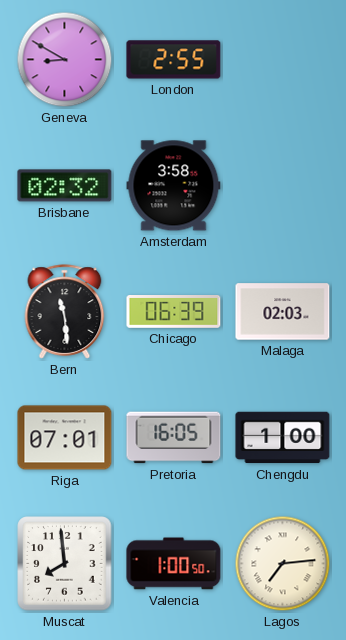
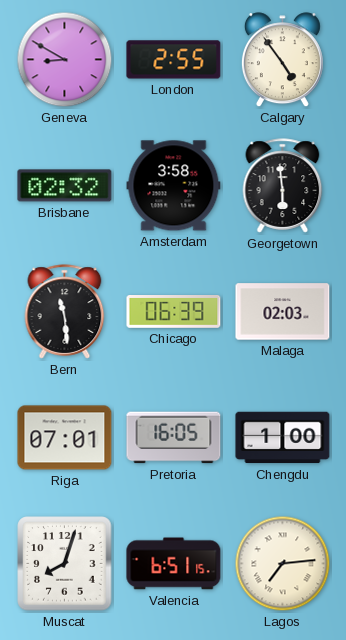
Calgary: none -> 4:54 (282, 60)
Georgetown: none -> 5:59 (283, 186)
Muscat: 7:59 -> 8:03 (65, 564)
Valencia: 1:00 -> 6:51 (174, 564)
